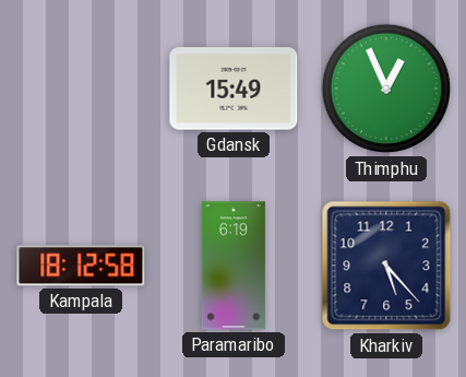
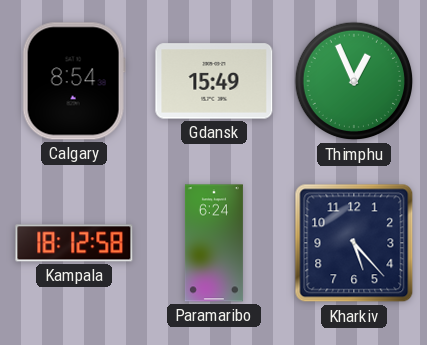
Calgary: none -> 8:54 (74, 81)
Paramaribo: 6:19 -> 6:24 (214, 243)
